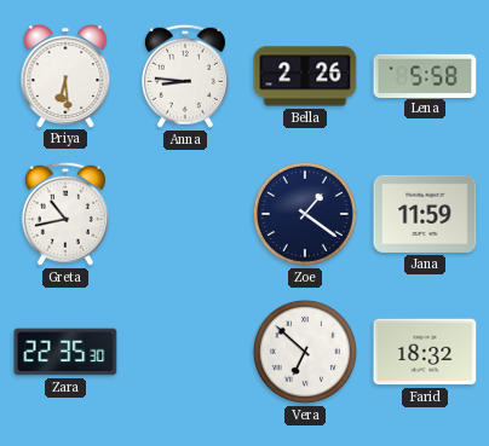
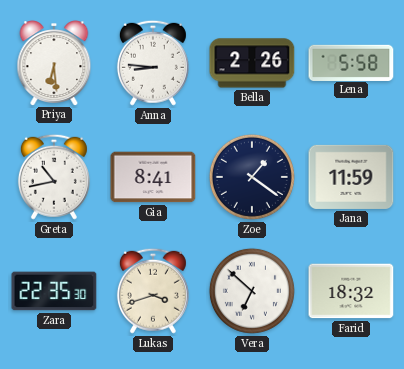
Gia: none -> 8:41 (153, 177)
Lukas: none -> 3:42 (153, 291)
